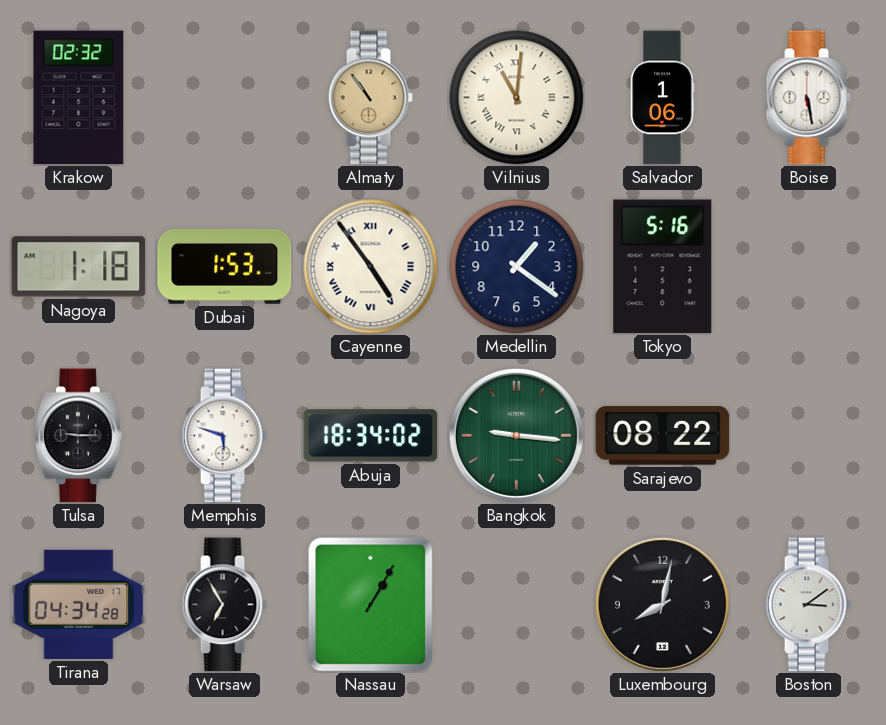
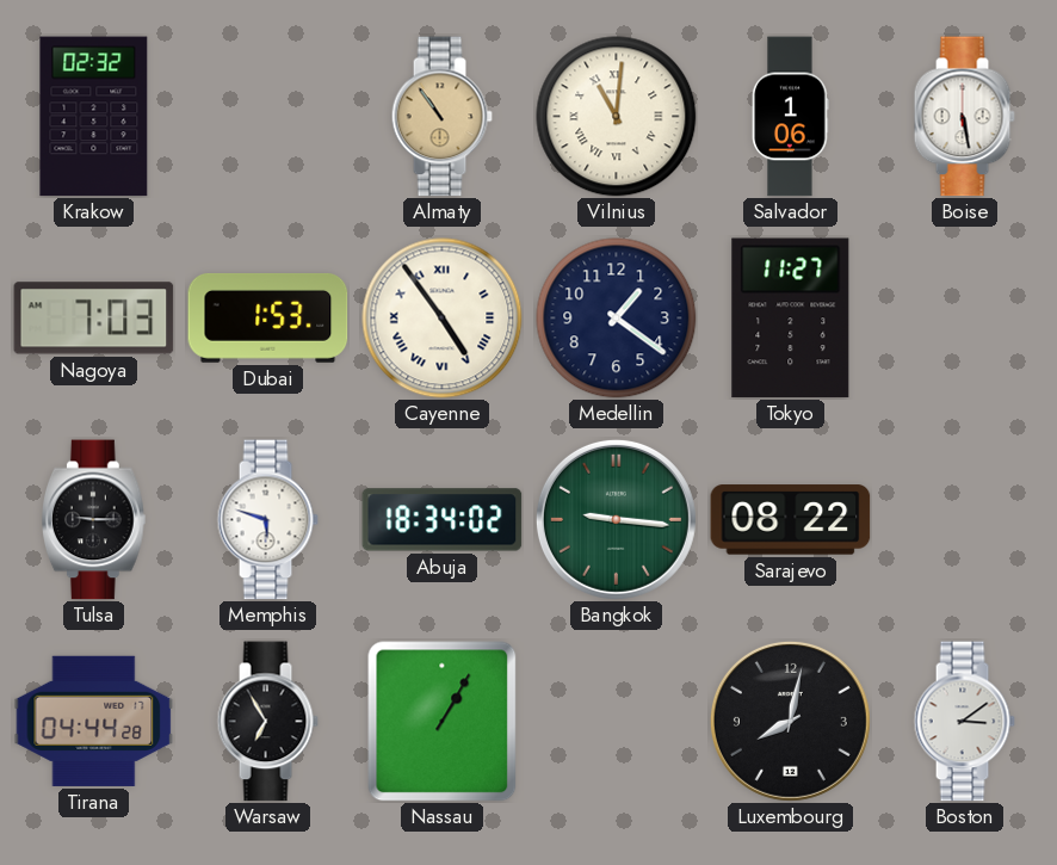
Nagoya: 1:18 -> 7:03 (94, 319)
Tokyo: 5:16 -> 11:27 (791, 319)
Tirana: 04:34 -> 04:44 (94, 721)
